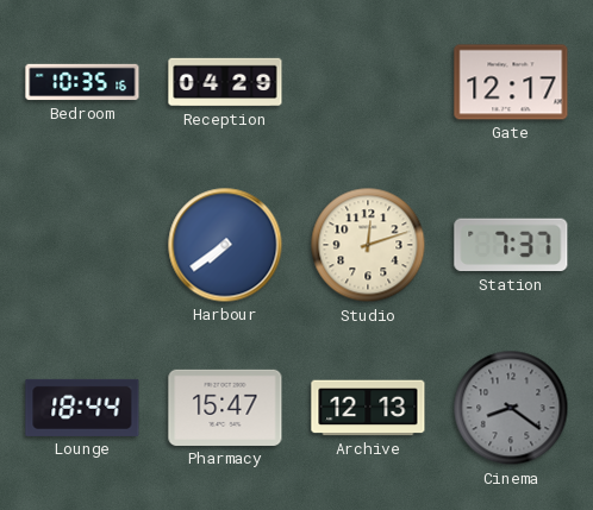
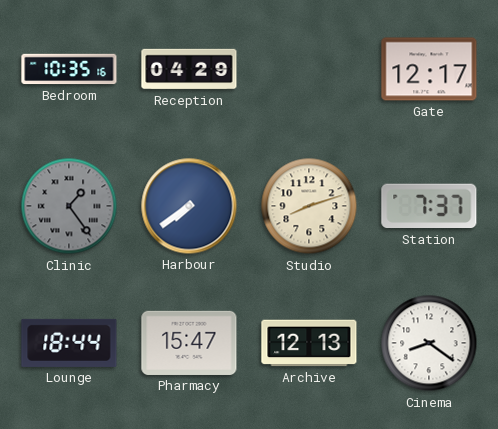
Clinic: none -> 1:24 (69, 206)
Studio: 12:12 -> 8:12 (309, 206)
Cinema dial: grey -> white (429, 343)
